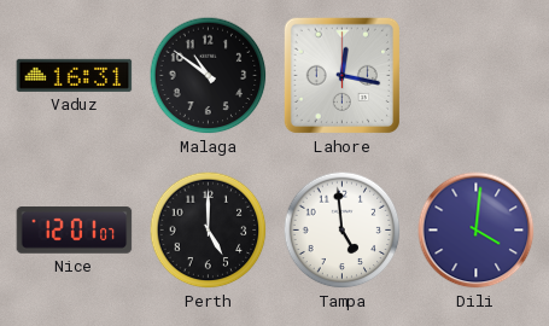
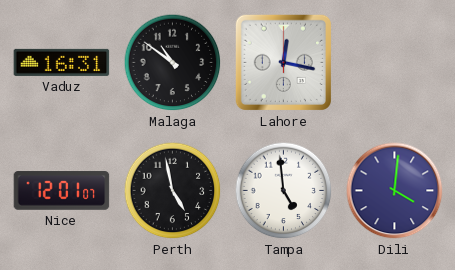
Perth: 5:00 -> 4:58 (173, 191)
